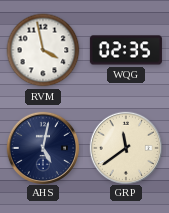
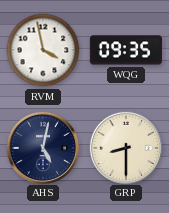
WQG: 02:35 -> 09:35 (126, 50)
GRP: 11:39 -> 8:30 (125, 147)
